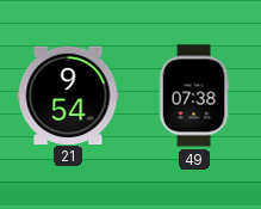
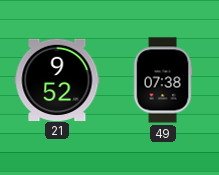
21: 9:54 -> 9:52 (57, 79)
